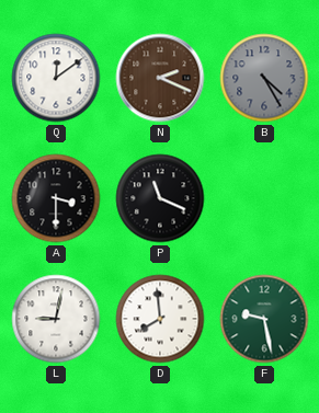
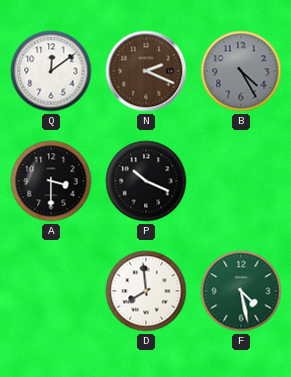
P: 11:19 -> 10:19 (146, 181)
L: 9:02 -> none (56, 319)
F: 9:28 -> 4:28 (241, 291)
